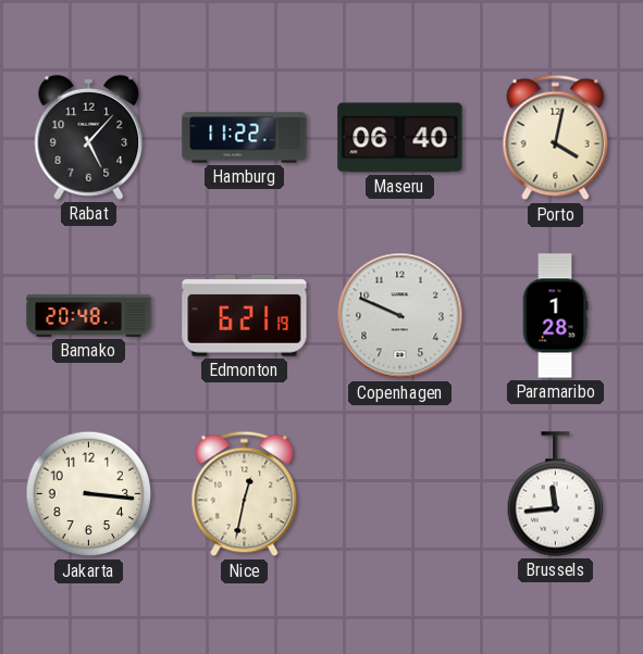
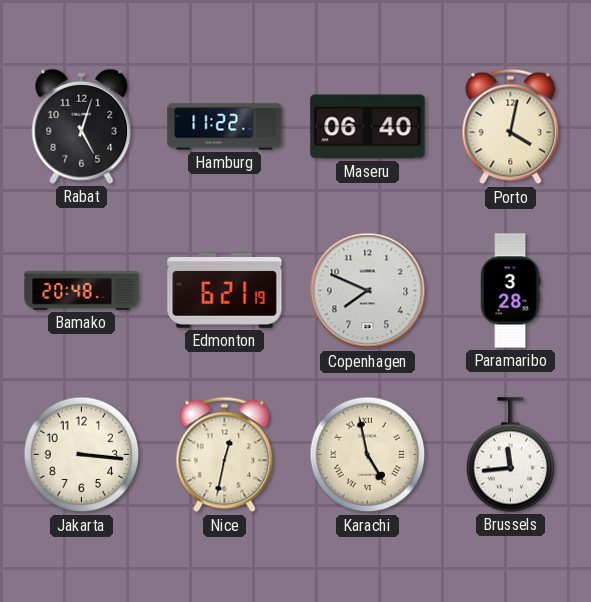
Rabat: 5:07 -> 5:03 (82, 126)
Copenhagen: 9:49 -> 7:49 (368, 291)
Paramaribo: 1:28 -> 3:28 (510, 291)
Karachi: none -> 4:58 (368, 455)
